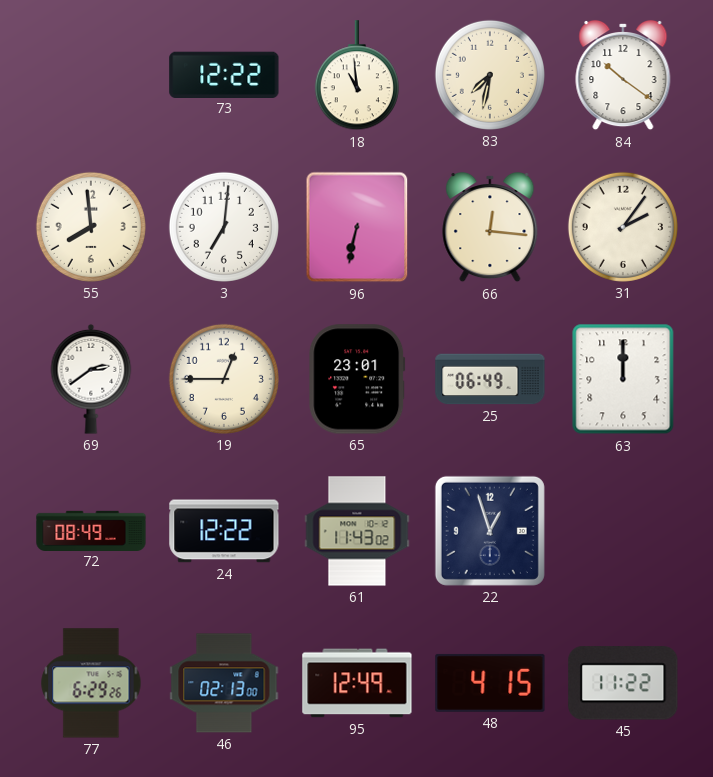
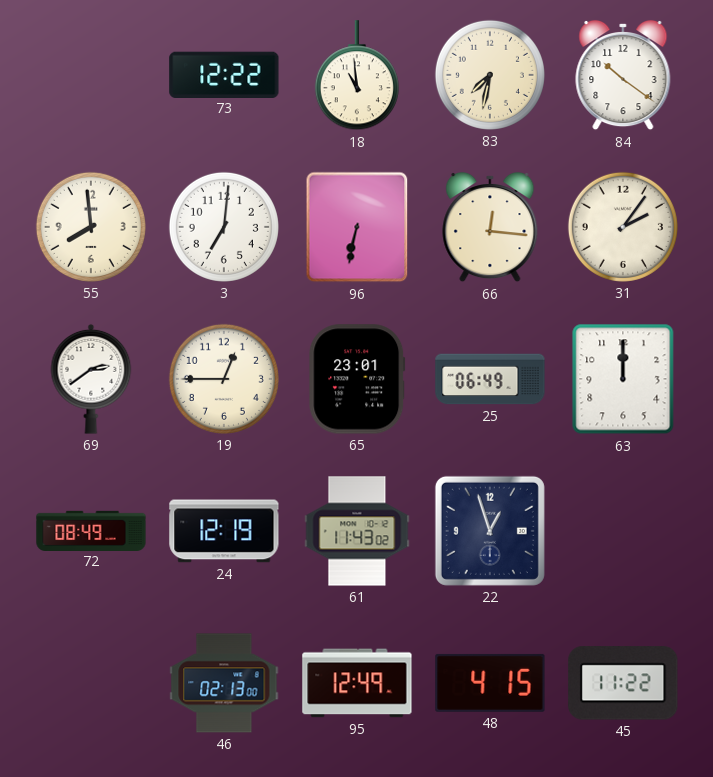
24: 12:22 -> 12:19 (224, 531)
77: 6:29 -> none (91, 683)
